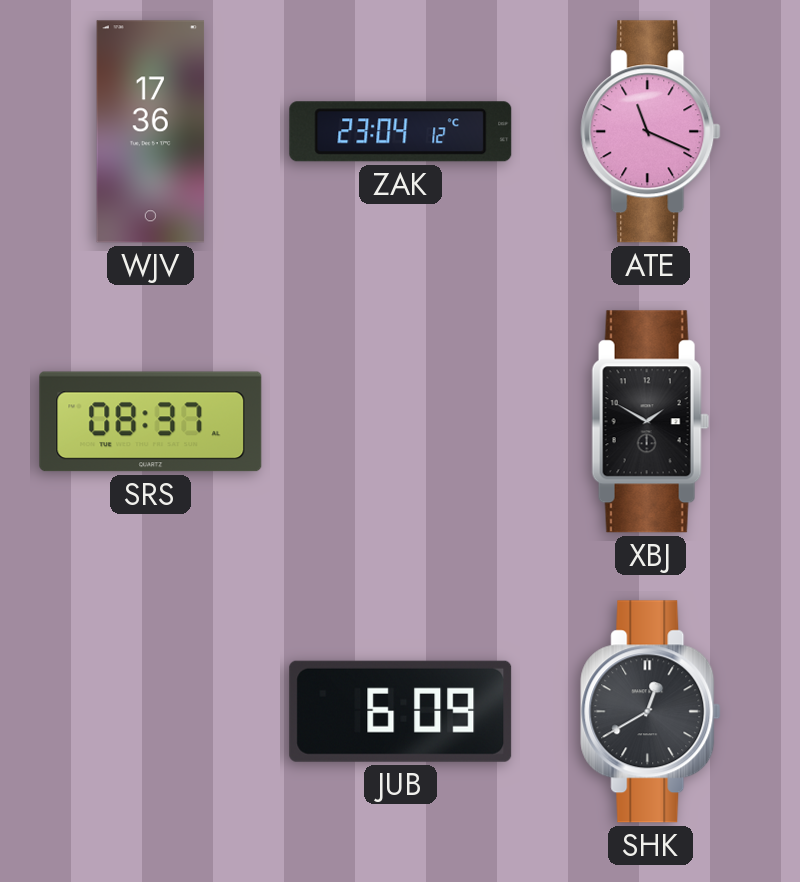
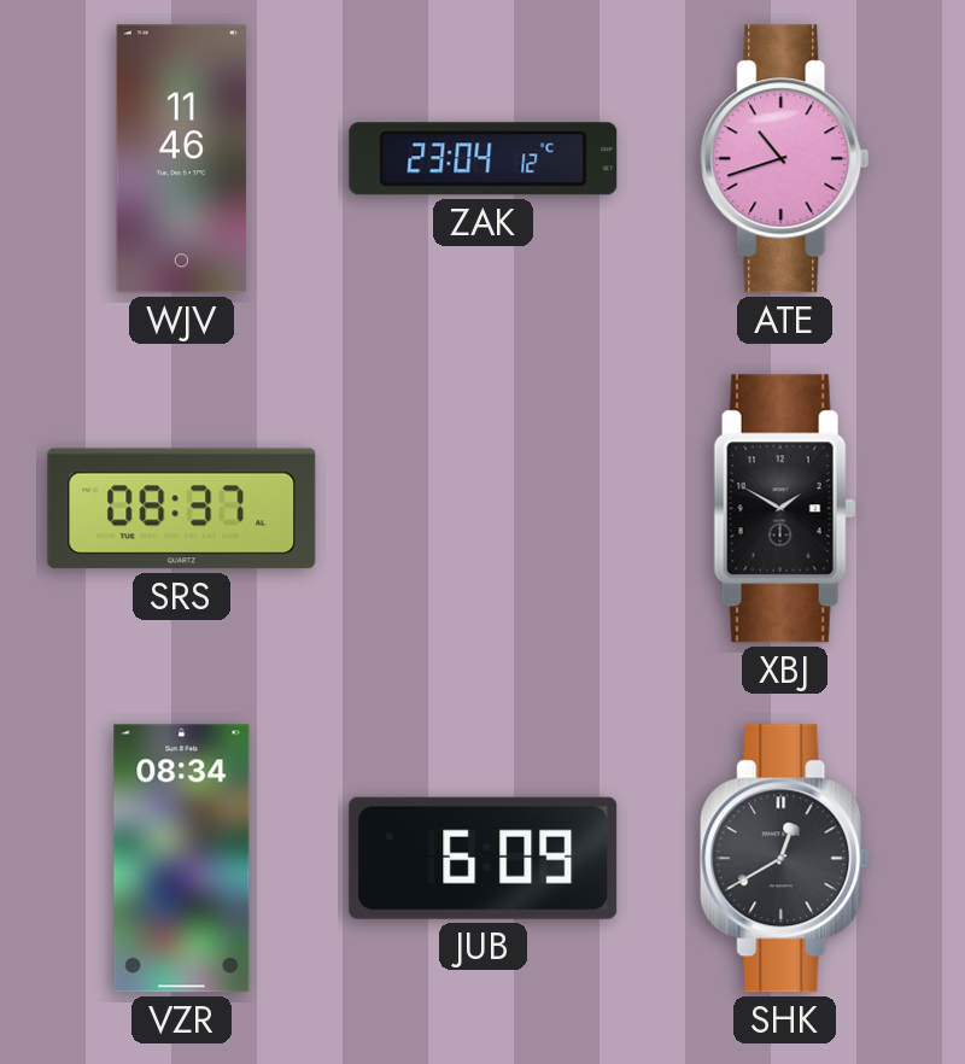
WJV: 17:36 -> 11:46 (182, 159)
ATE: 11:19 -> 10:42 (785, 159)
VZR: none -> 08:34 (182, 859)
